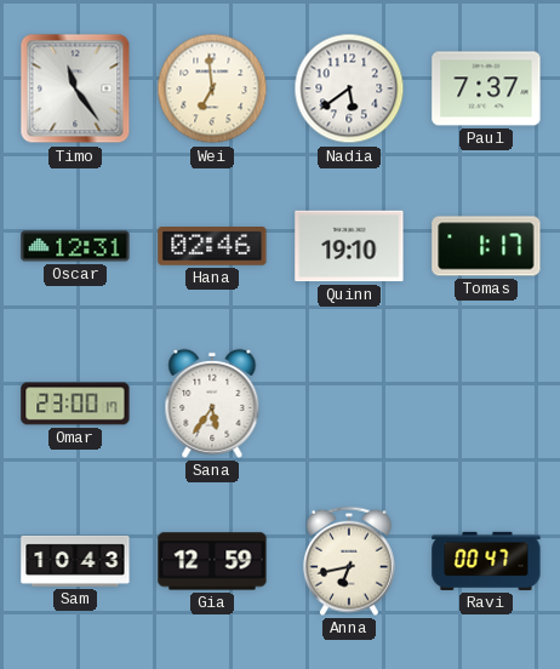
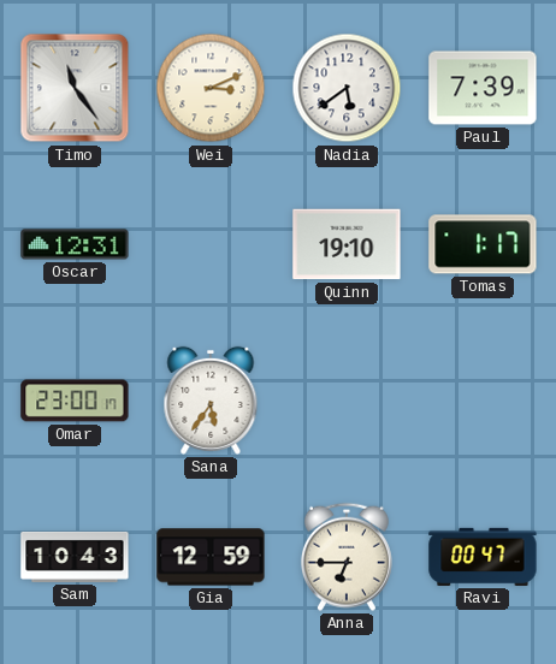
Wei: 6:59 -> 3:11 (211, 88)
Paul: 7:37 -> 7:39 (483, 88)
Hana: 02:46 -> none (212, 246)
Anna: 6:43 -> 6:45 (347, 557)
